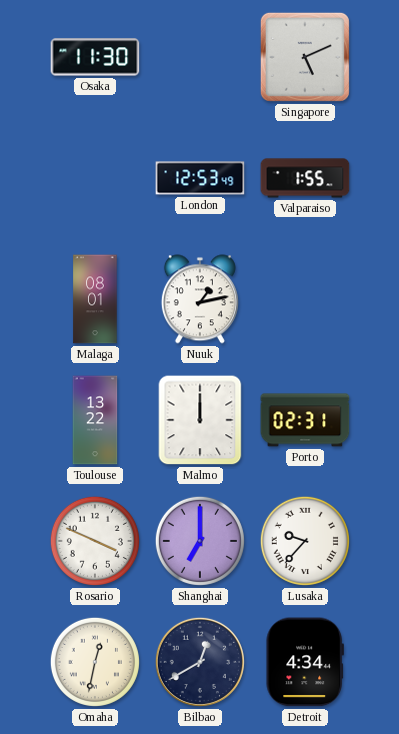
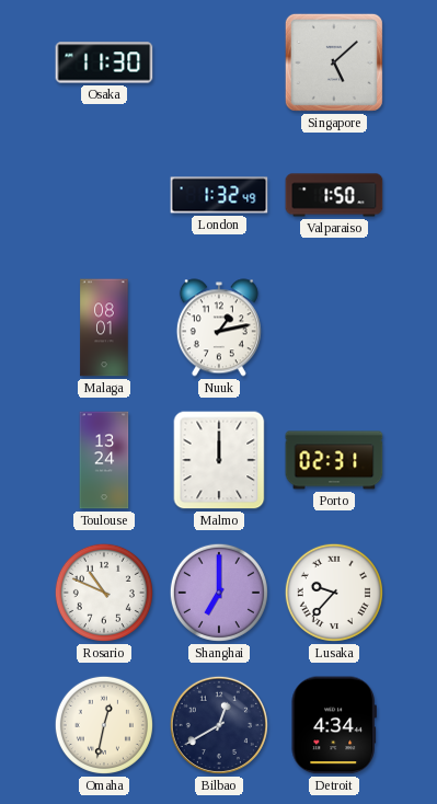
Singapore: 5:11 -> 5:08 (334, 62)
London: 12:53 -> 1:32 (219, 195)
Valparaiso: 1:55 -> 1:50 (334, 195)
Toulouse: 13:22 -> 13:24 (104, 460)
Rosario: 3:49 -> 10:49 (104, 593)
